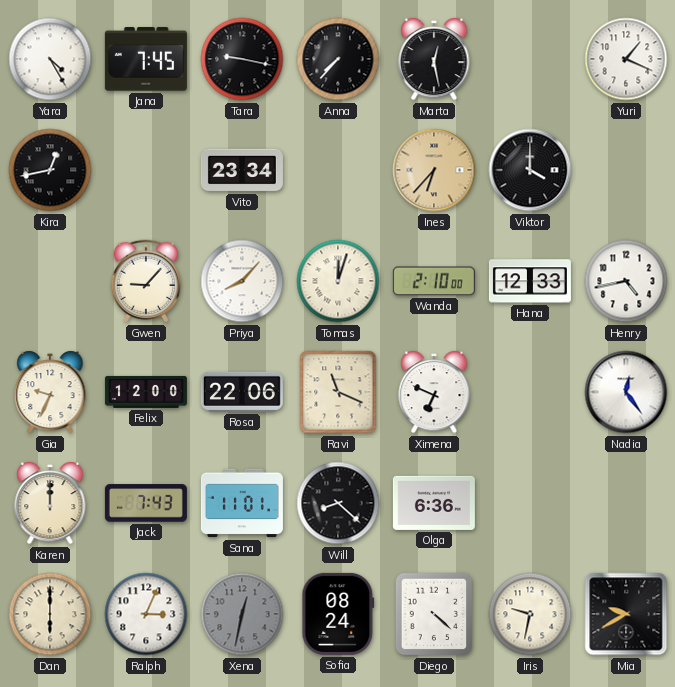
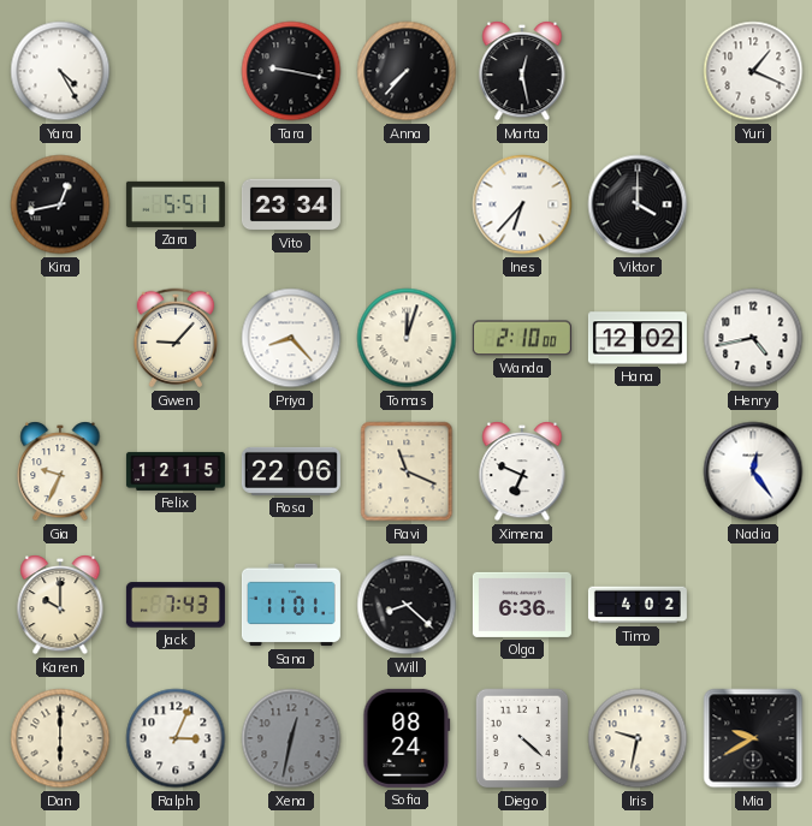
Jana: 7:45 -> none (146, 59)
Zara: none -> 5:51 (176, 204)
Ines dial: champagne -> white (522, 204)
Priya: 8:07 -> 8:23 (291, 338)
Hana: 12:33 -> 12:02 (638, 338)
Felix: 12:00 -> 12:15 (176, 471)
Karen: 12:00 -> 10:00 (60, 605)
Timo: none -> 4:02 (638, 605)
